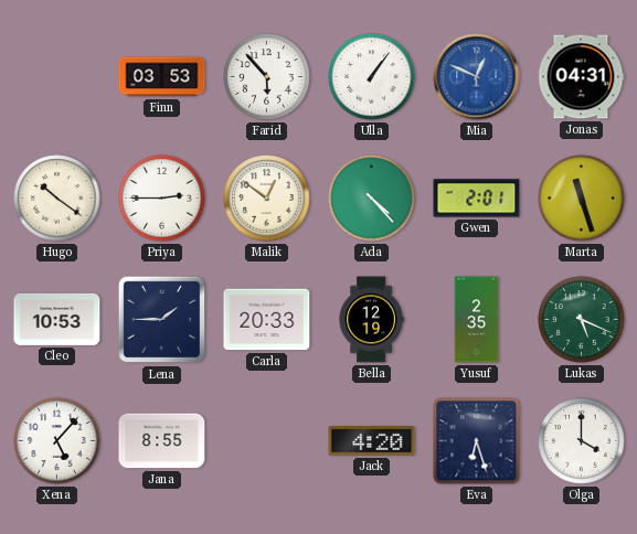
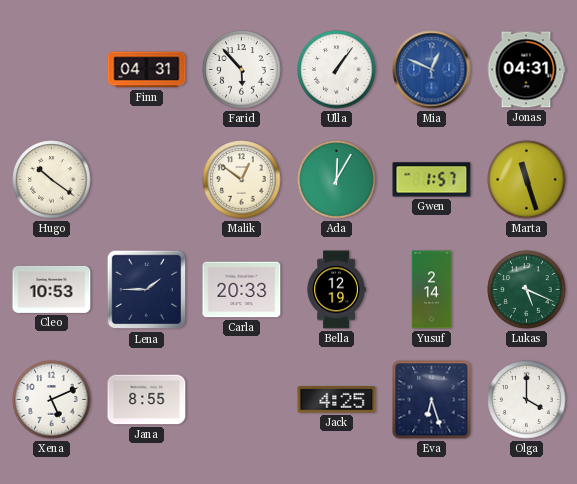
Finn: 03:53 -> 04:31 (147, 70)
Priya: 2:45 -> none (162, 199)
Ada: 4:23 -> 12:05 (337, 180)
Gwen: 2:01 -> 1:57 (432, 180)
Yusuf: 2:35 -> 2:14 (432, 290)
Xena: 5:07 -> 5:11 (52, 400)
Jack: 4:20 -> 4:25 (337, 400)
